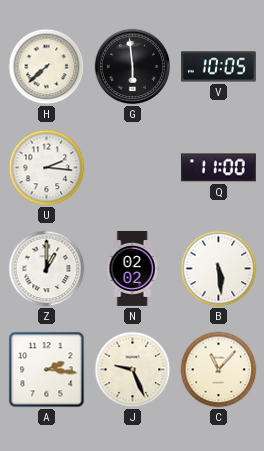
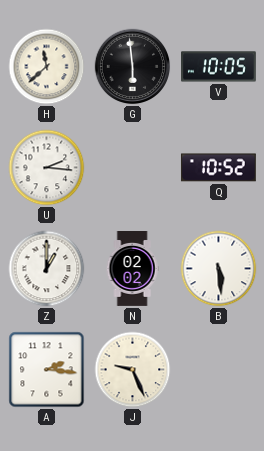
H: 7:38 -> 11:38 (47, 67)
Q: 11:00 -> 10:52 (218, 168)
C: 11:07 -> none (219, 370)
